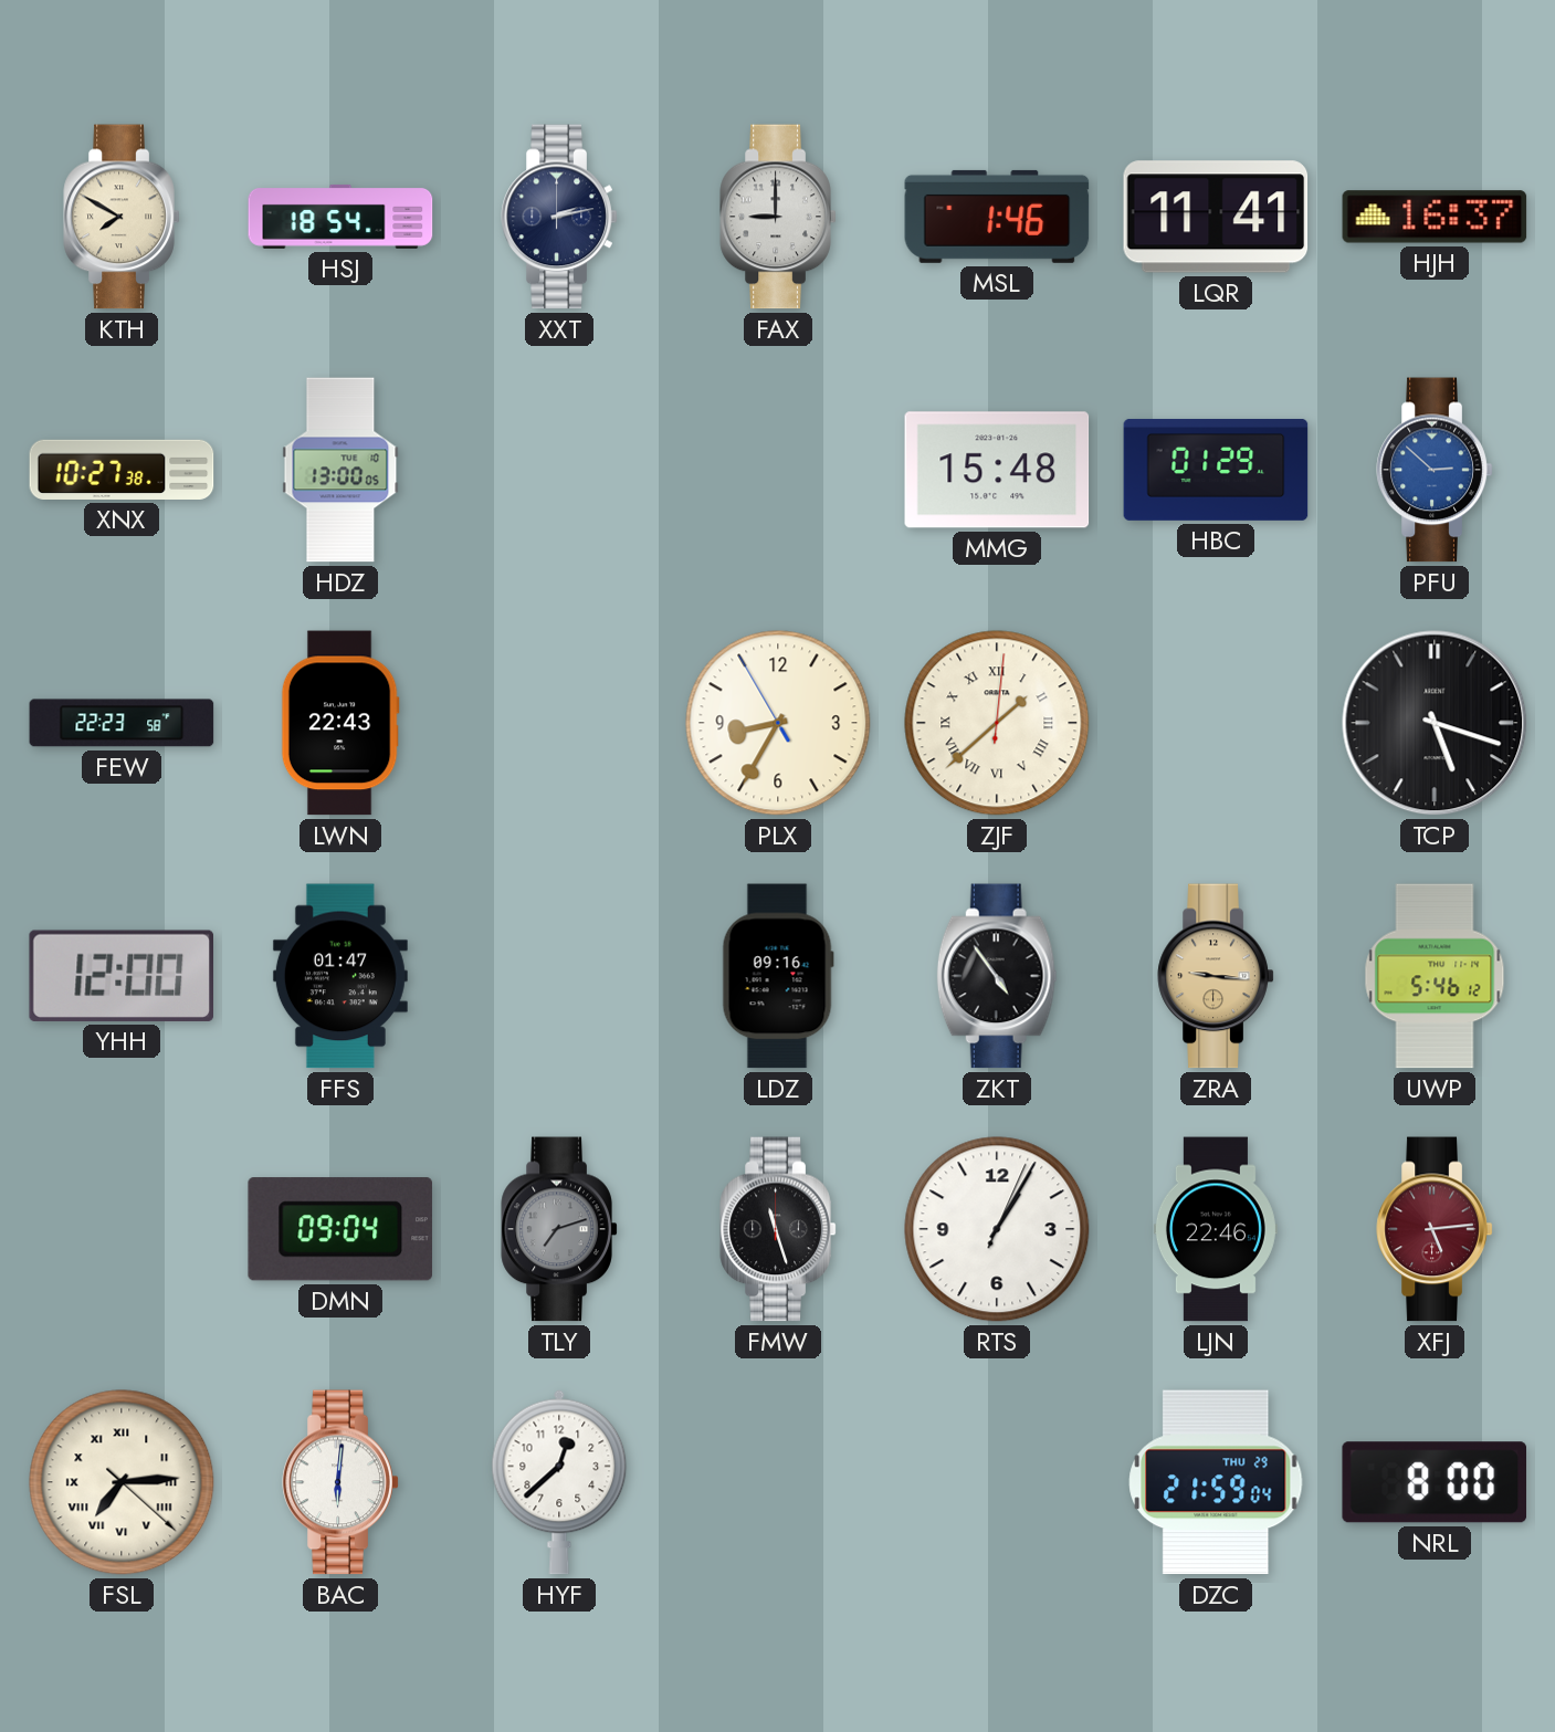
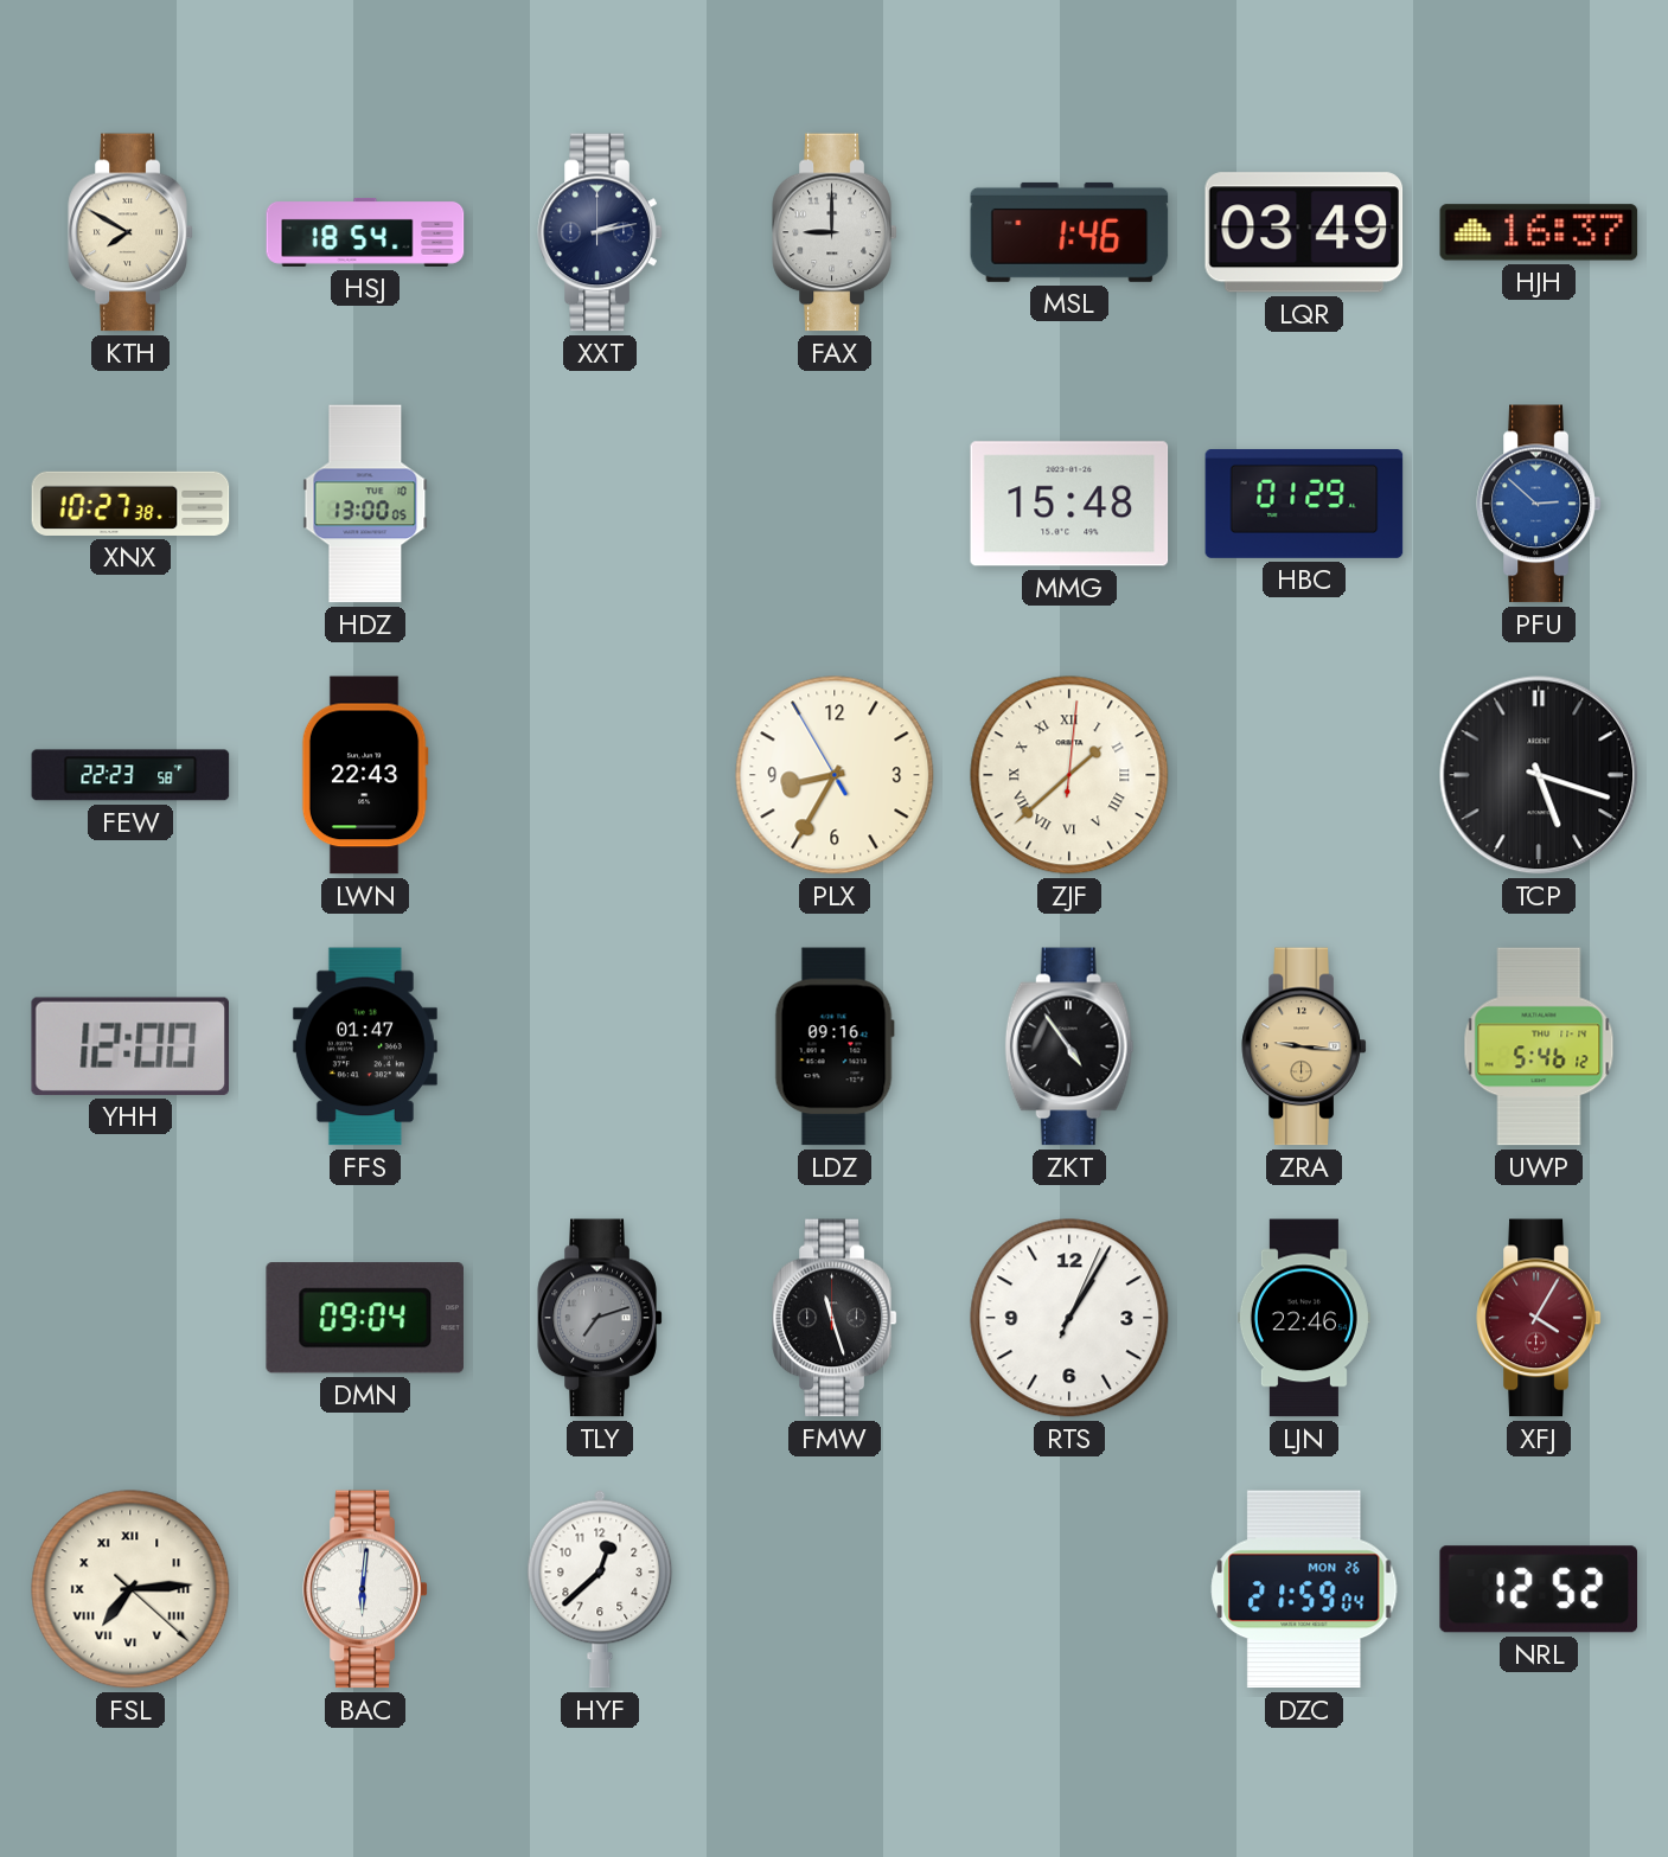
LQR: 11:41 -> 03:49 (1304, 232)
XFJ: 5:14 -> 4:05 (1539, 1318)
DZC date: THU 29 -> MON 26 (1304, 1589)
NRL: 8:00 -> 12:52 (1538, 1589)
